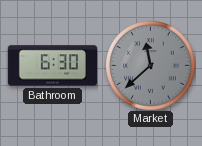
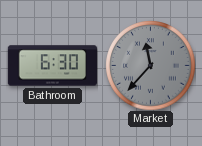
Market: 11:38 -> 11:37 (150, 65)
